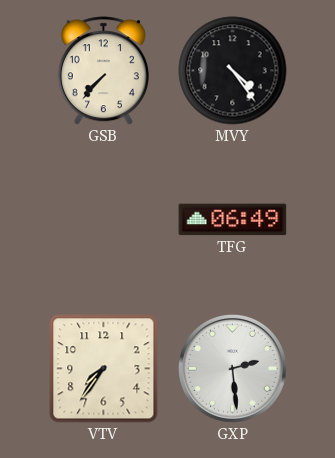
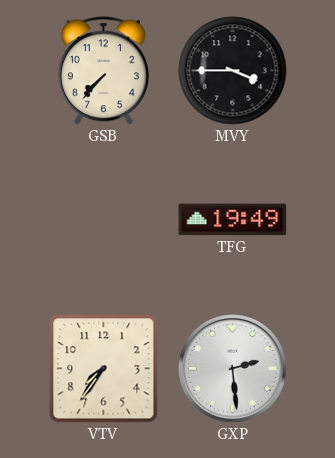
MVY: 4:24 -> 3:45 (233, 71)
TFG: 06:49 -> 19:49 (233, 220)
